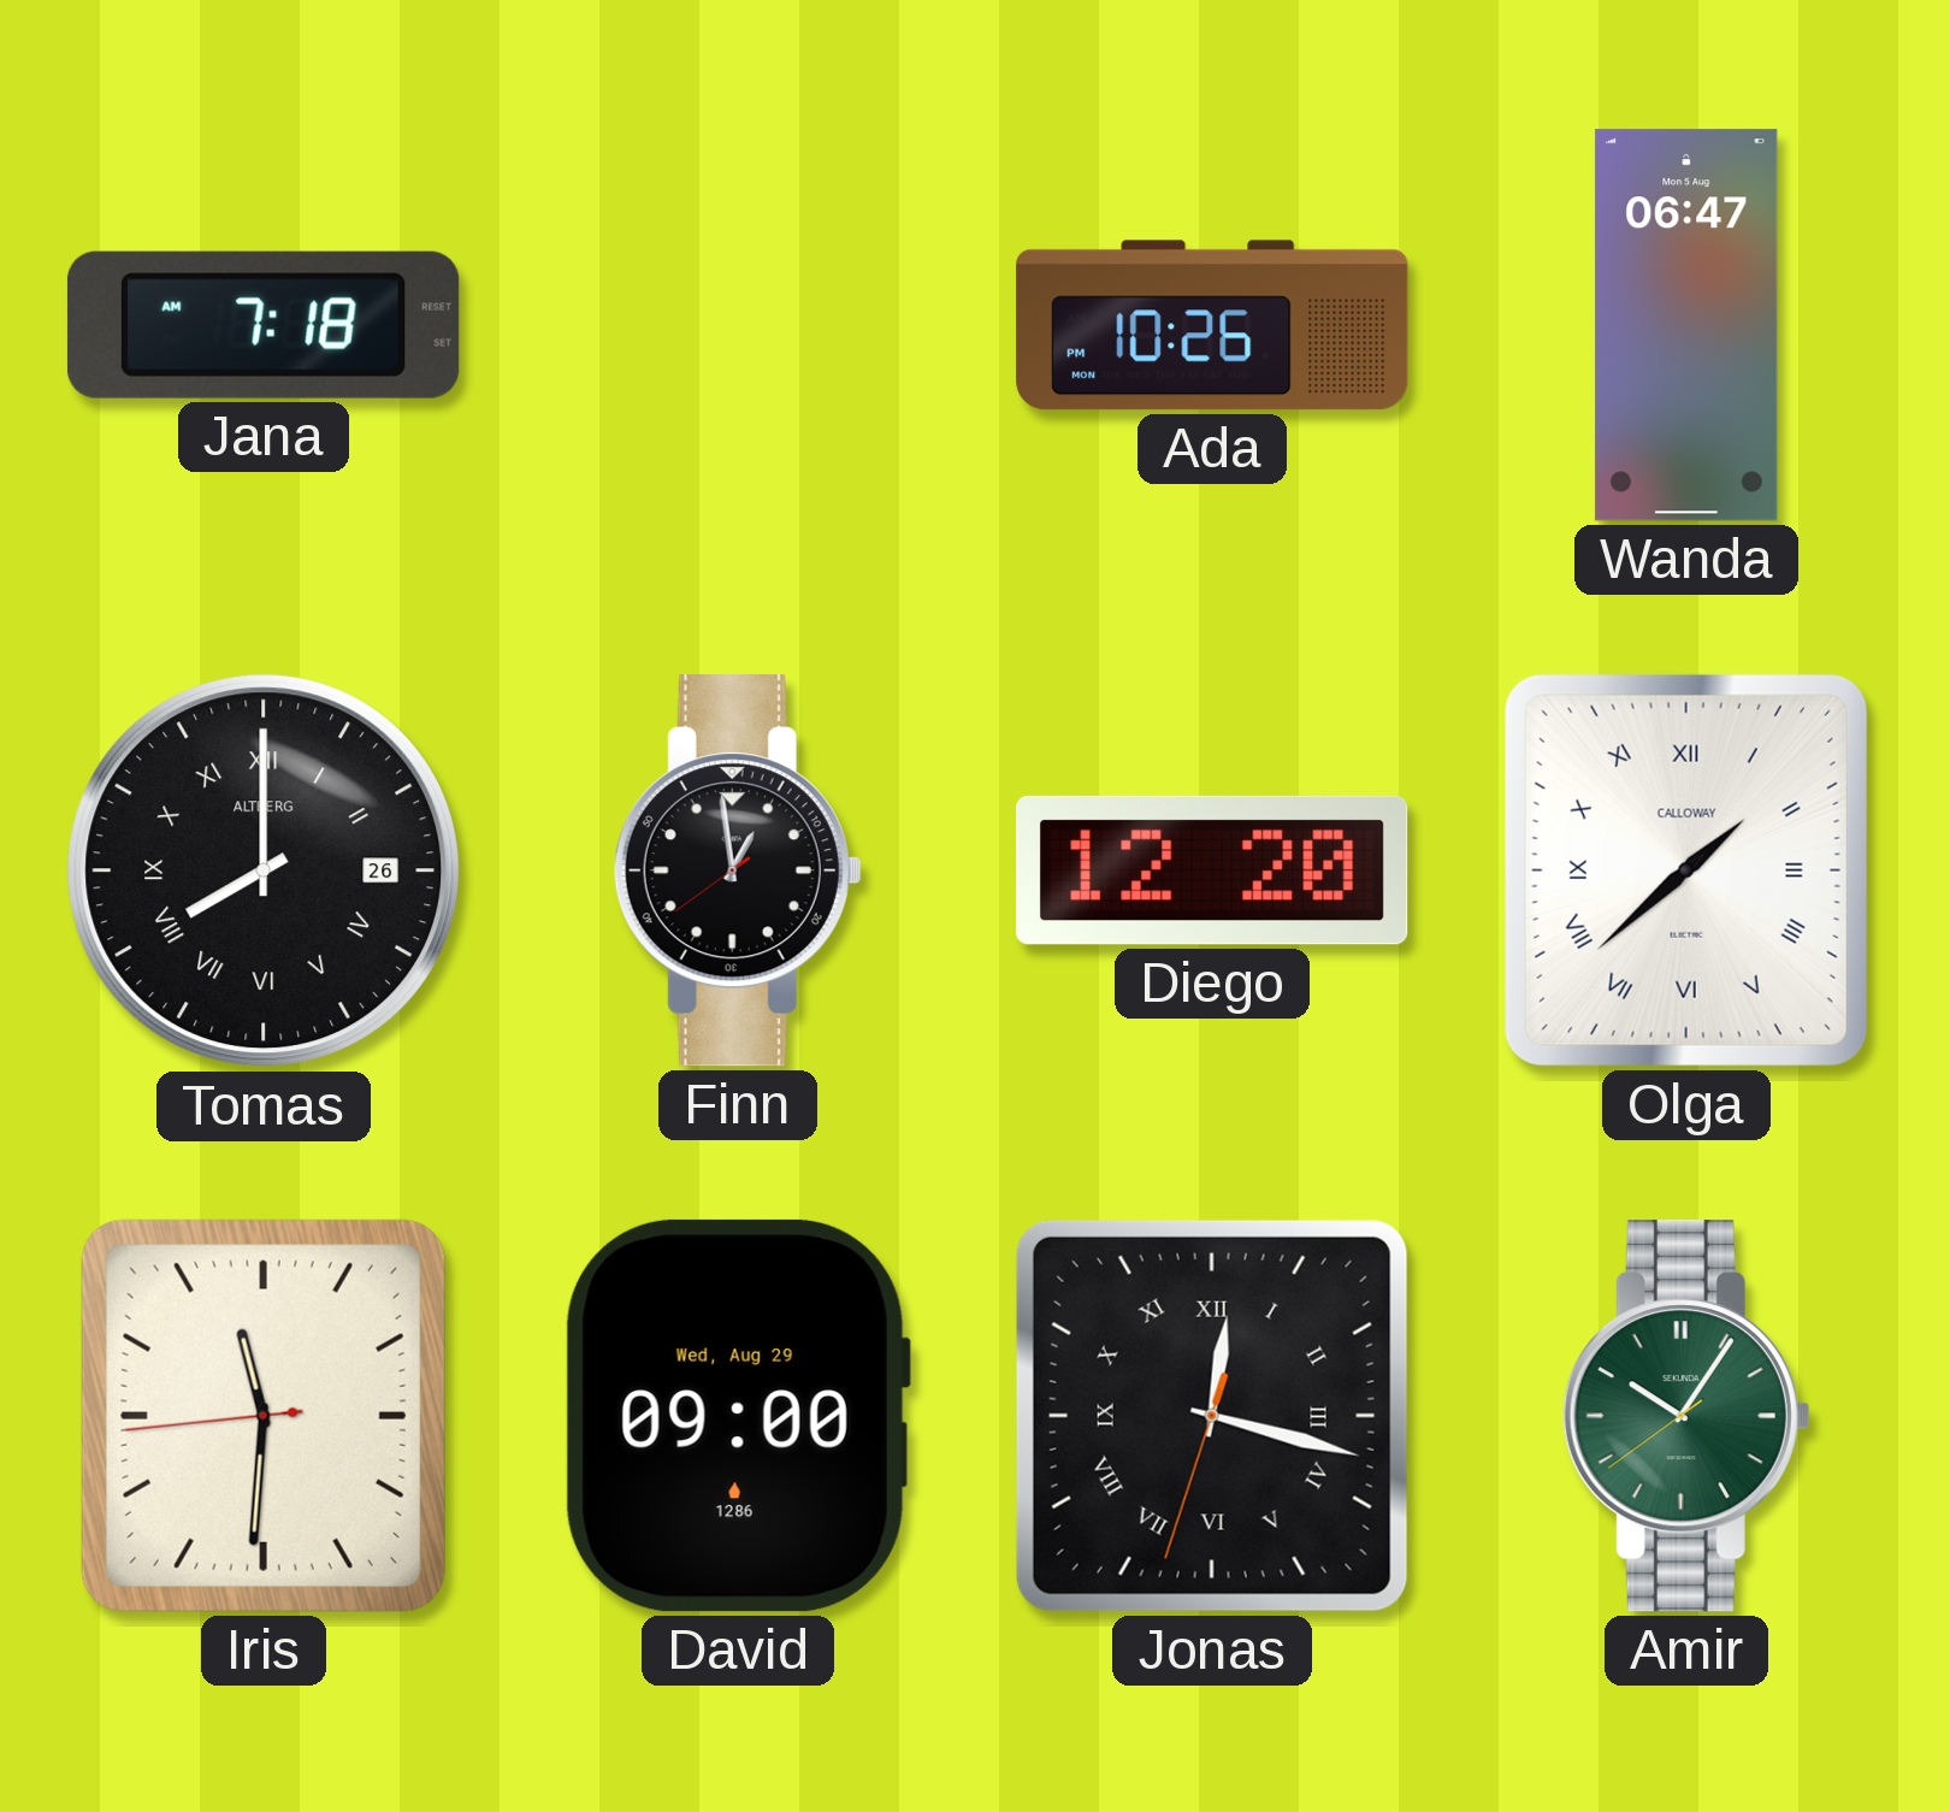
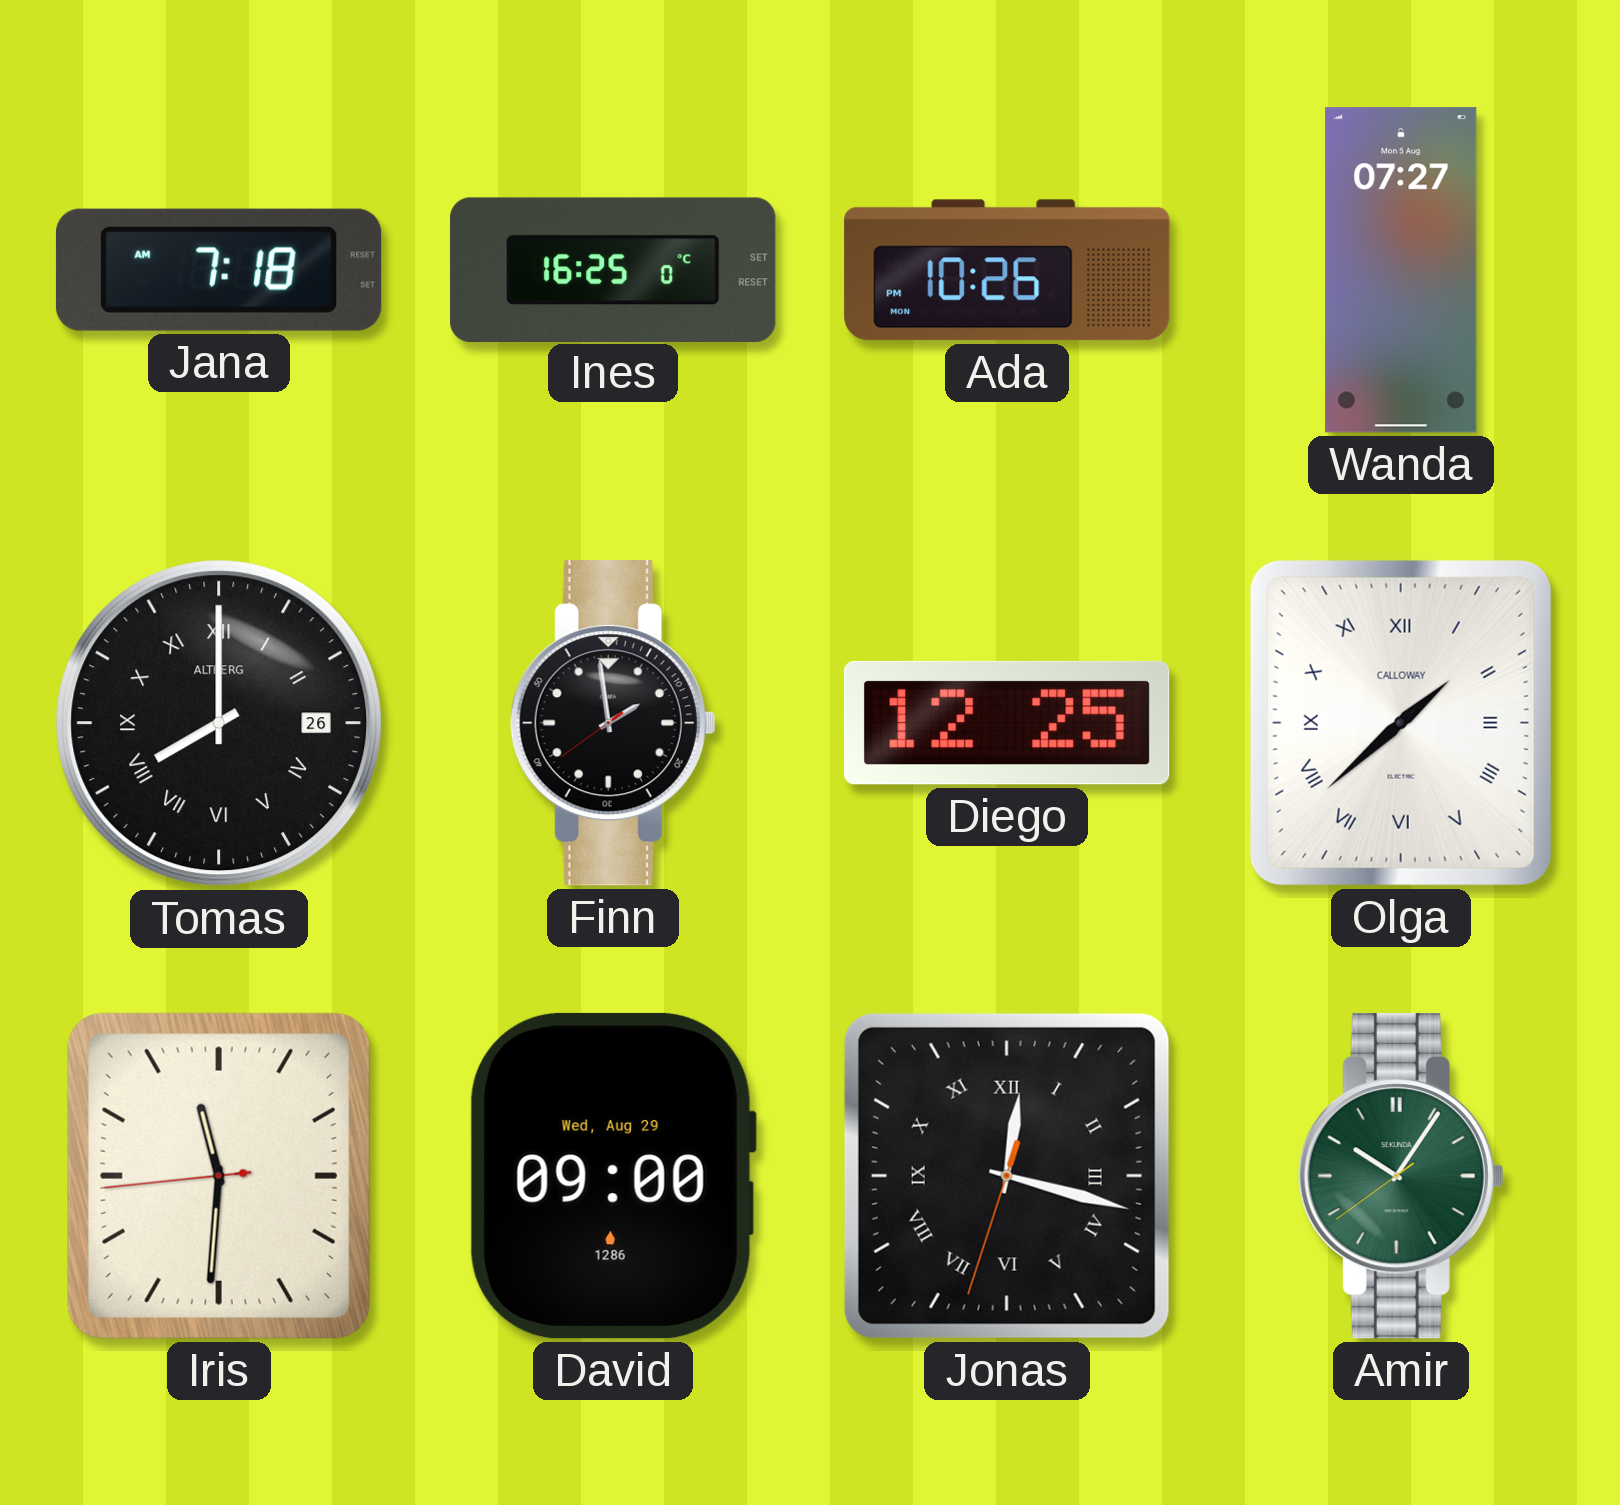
Ines: none -> 16:25 (613, 269)
Wanda: 06:47 -> 07:27 (1401, 270)
Finn: 12:58 -> 1:58 (613, 723)
Diego: 12:20 -> 12:25 (1007, 723)
